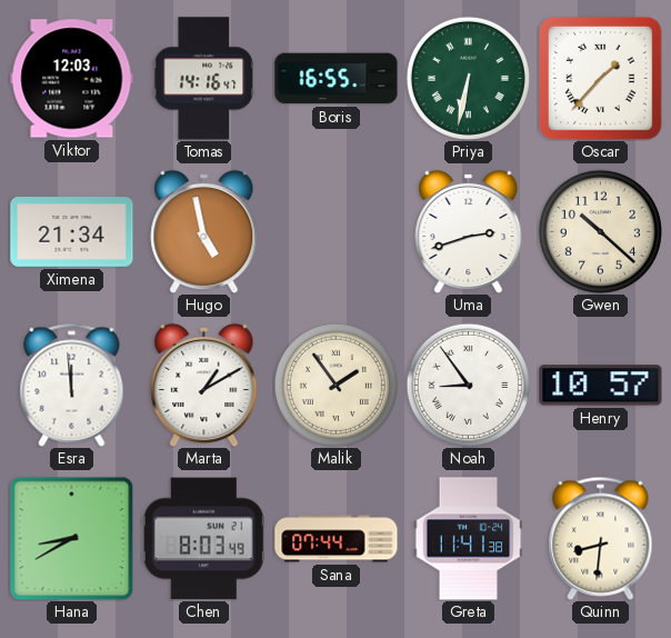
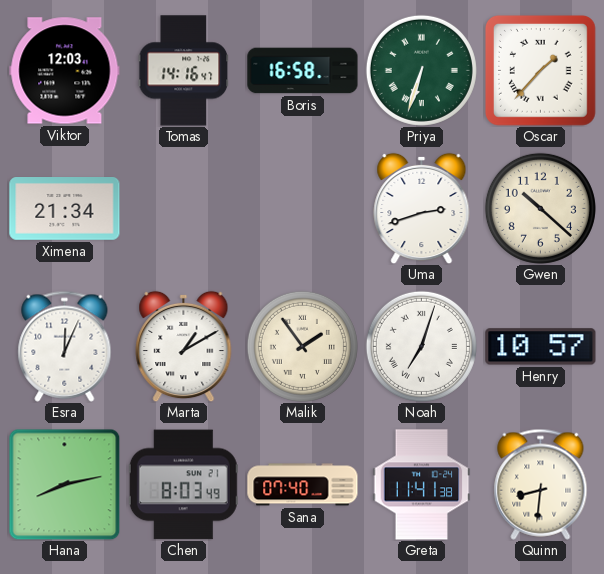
Boris: 16:55 -> 16:58 (303, 71)
Priya: 6:32 -> 6:33 (421, 70)
Hugo: 4:58 -> none (204, 231)
Esra: 11:59 -> 12:04 (65, 346)
Noah: 8:54 -> 7:03 (421, 346)
Hana: 8:40 -> 8:13 (64, 484)
Sana: 07:44 -> 07:40 (303, 485)
